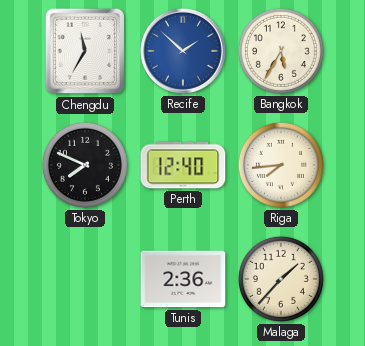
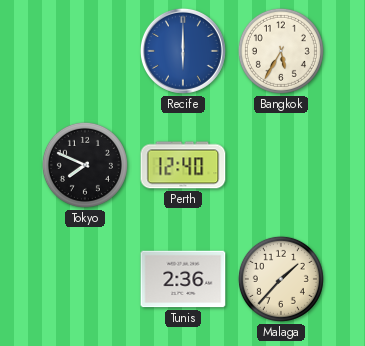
Chengdu: 11:35 -> none (85, 51)
Recife: 1:52 -> 6:00 (183, 51)
Riga: 7:44 -> none (281, 165)
